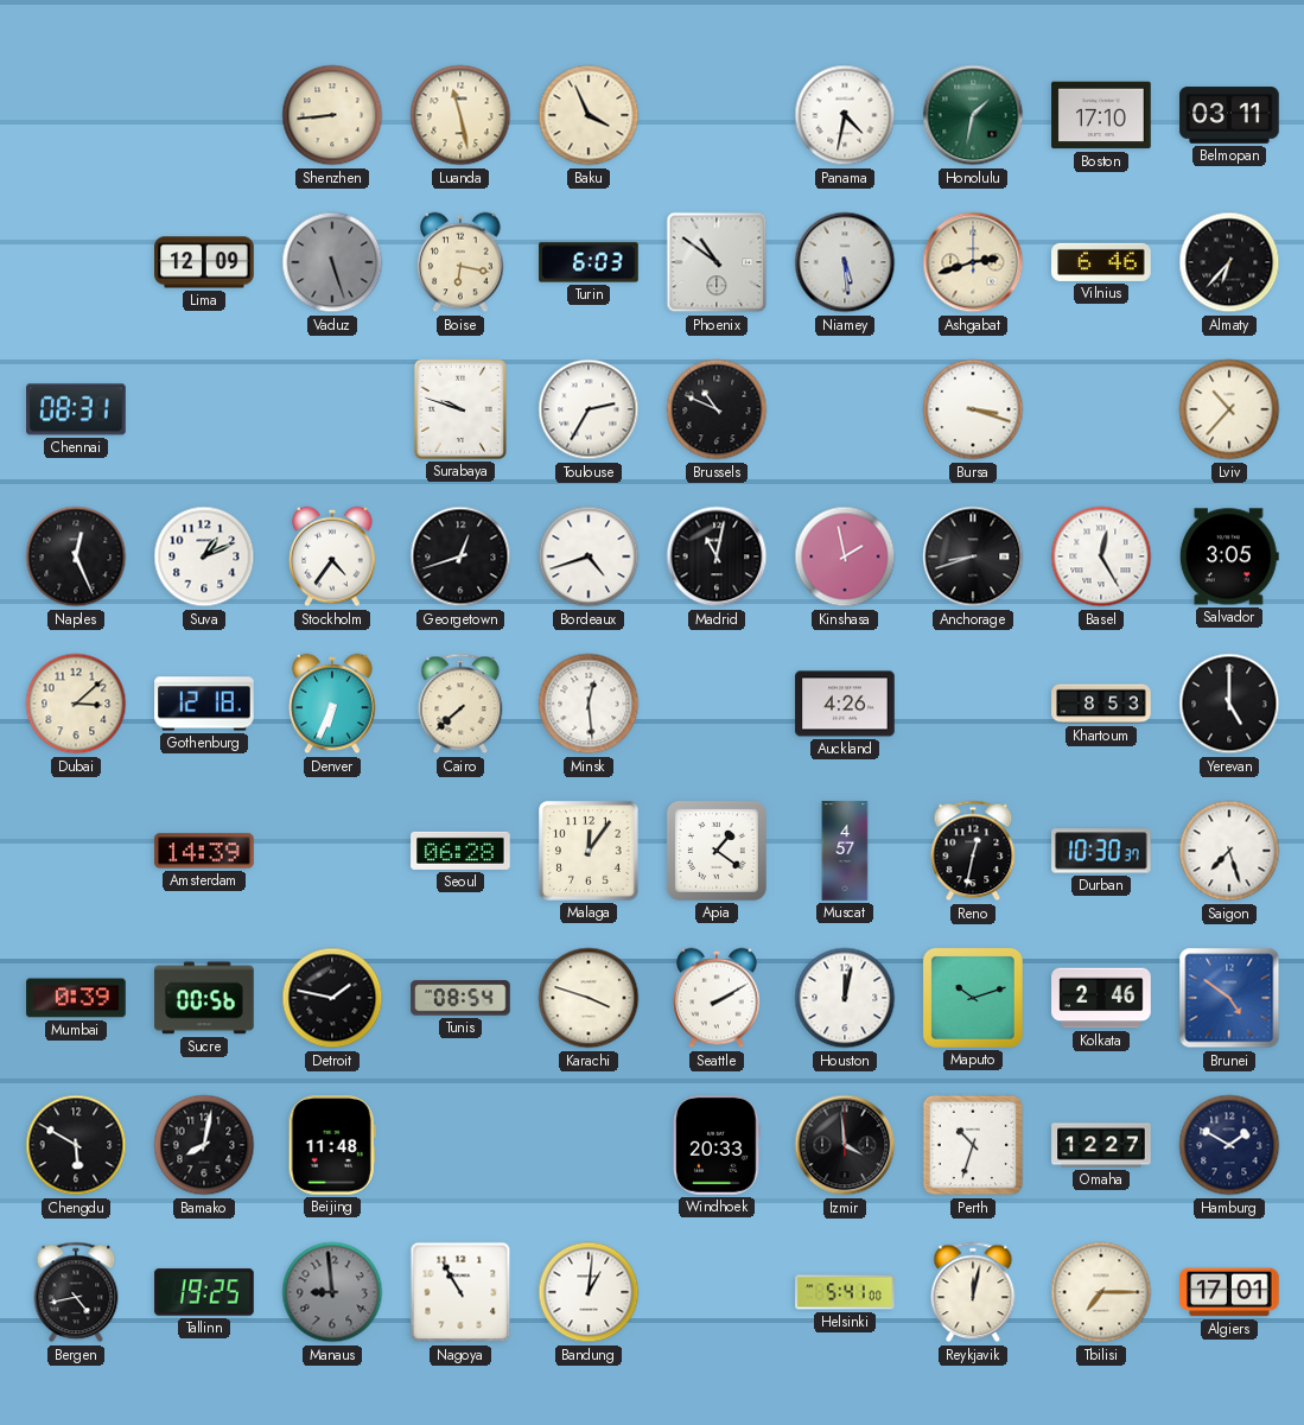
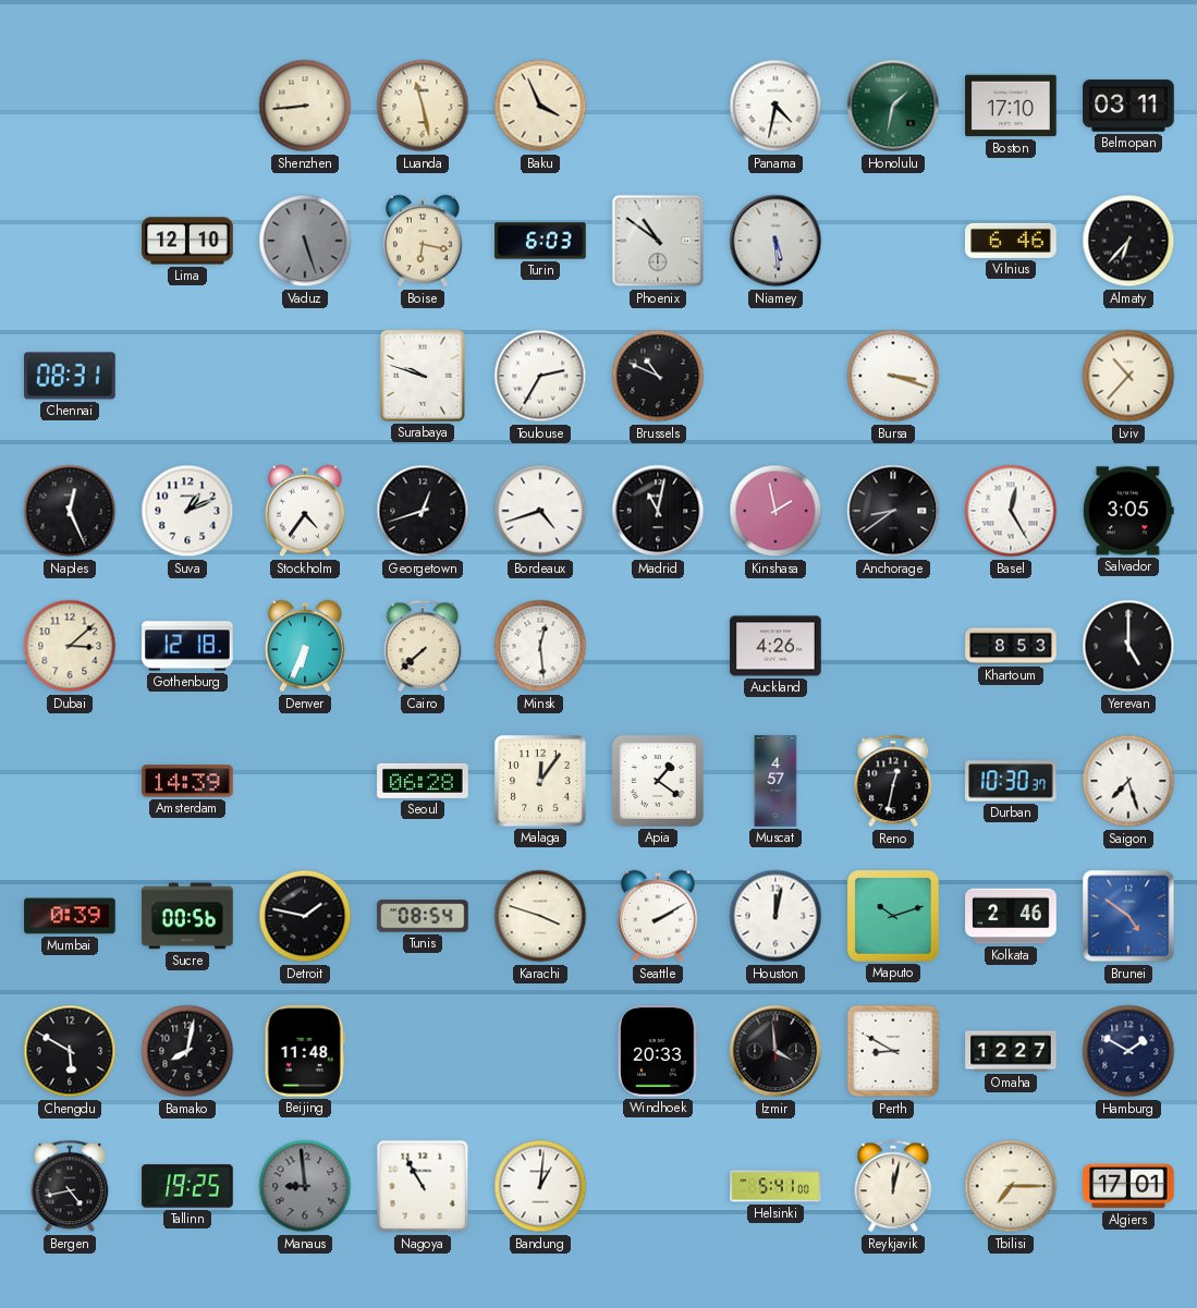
Lima: 12:09 -> 12:10 (187, 241)
Ashgabat: 2:42 -> none (973, 262)
Anchorage: 8:42 -> 8:39 (893, 511)
Perth: 10:33 -> 8:50 (893, 1051)
